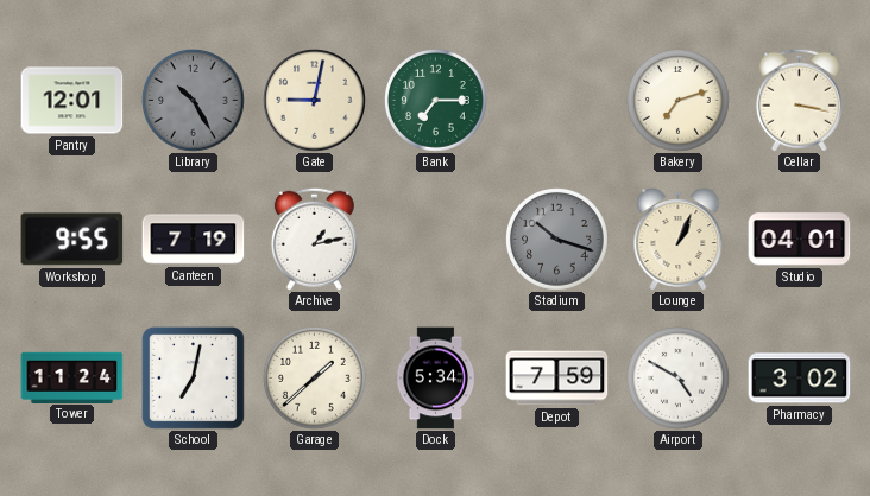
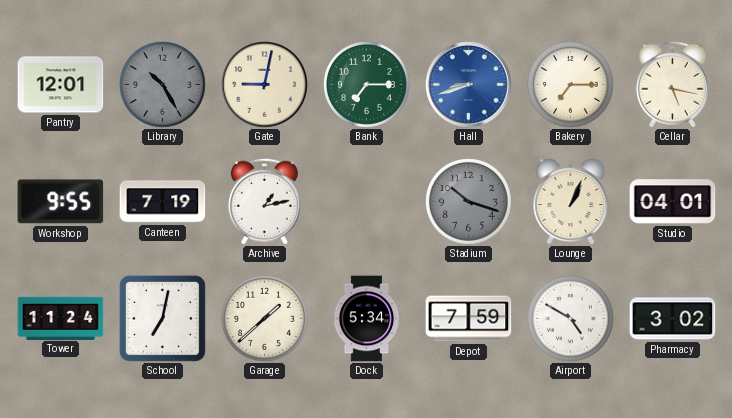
Hall: none -> 8:42 (469, 85)
Bakery: 7:12 -> 7:15 (571, 85)
Cellar: 3:17 -> 5:17 (672, 84)
